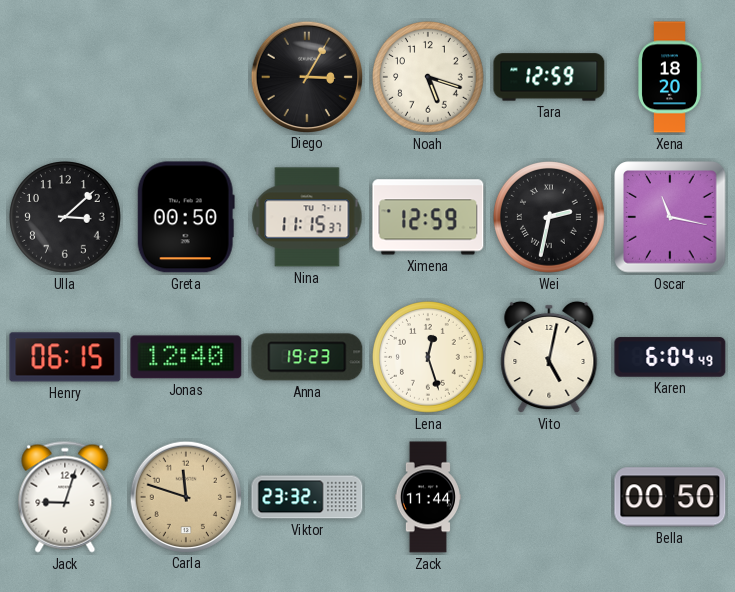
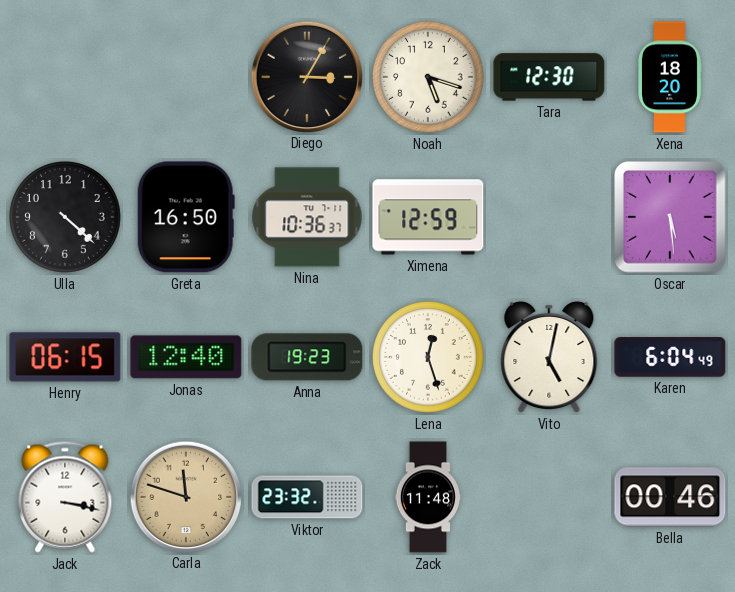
Tara: 12:59 -> 12:30 (549, 77)
Ulla: 3:08 -> 4:22 (66, 218)
Greta: 00:50 -> 16:50 (186, 217)
Nina: 11:15 -> 10:36 (307, 217)
Wei: 2:32 -> none (550, 218)
Oscar: 11:17 -> 5:29 (670, 217)
Jack: 9:03 -> 3:17 (65, 497)
Zack: 11:44 -> 11:48 (427, 497)
Bella: 00:50 -> 00:46 (670, 497)
